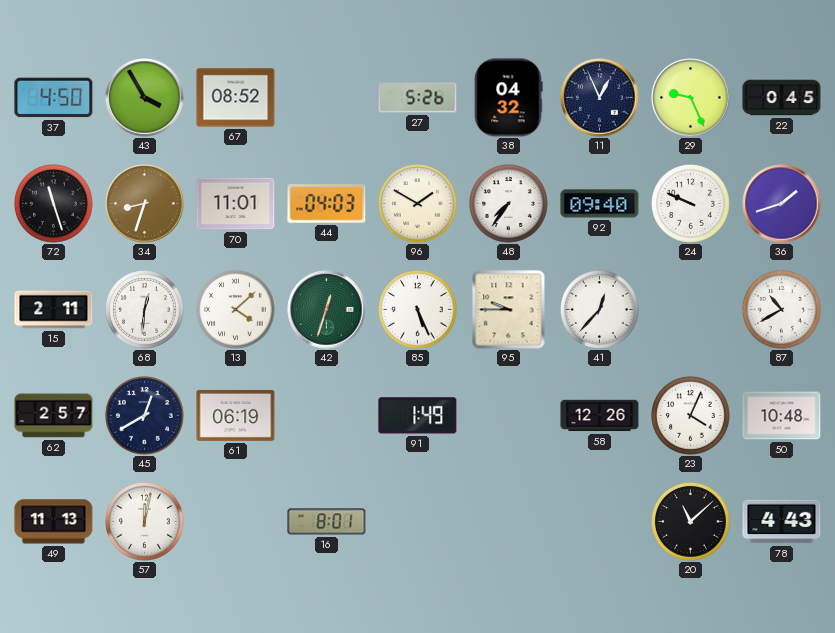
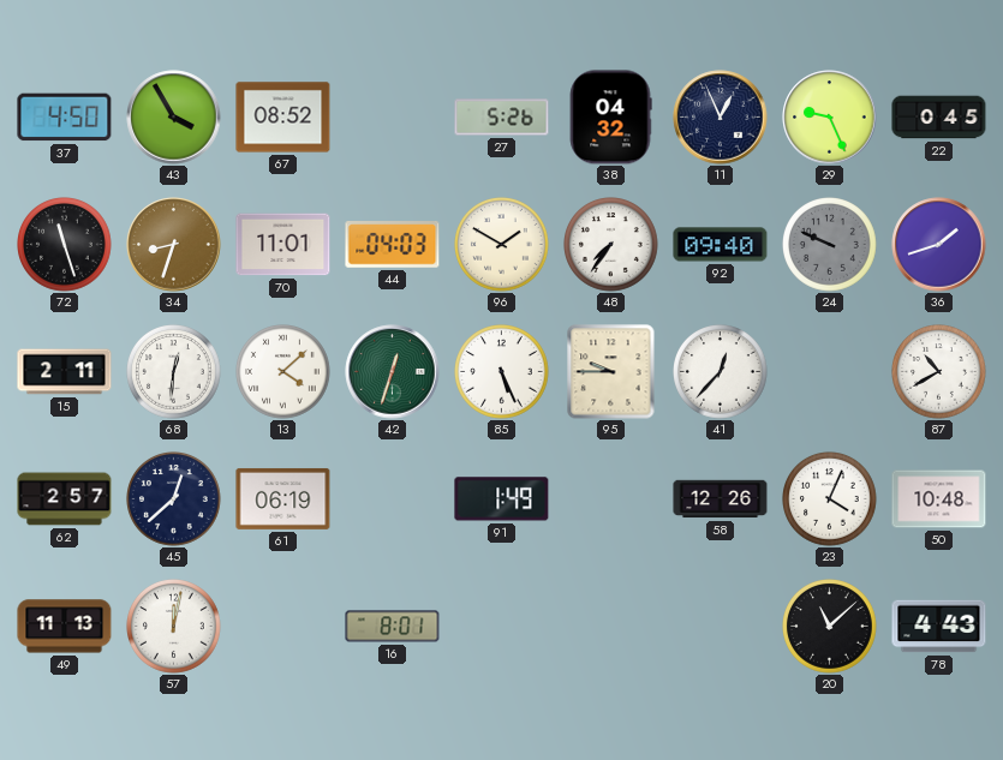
24 dial: white -> grey (830, 245)
45: 12:40 -> 12:38 (174, 499)
